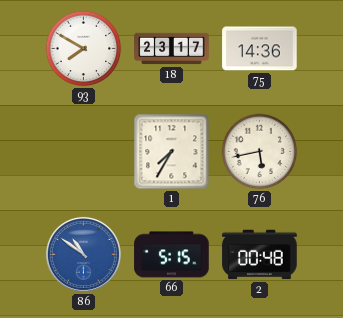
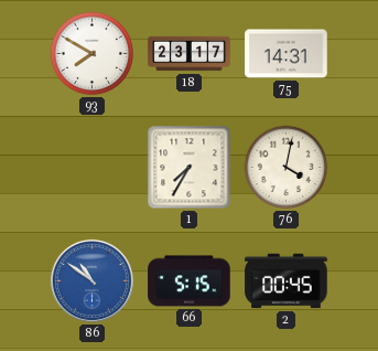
75: 14:36 -> 14:31 (287, 54)
76: 5:43 -> 4:02 (287, 168)
2: 00:48 -> 00:45 (287, 281)
